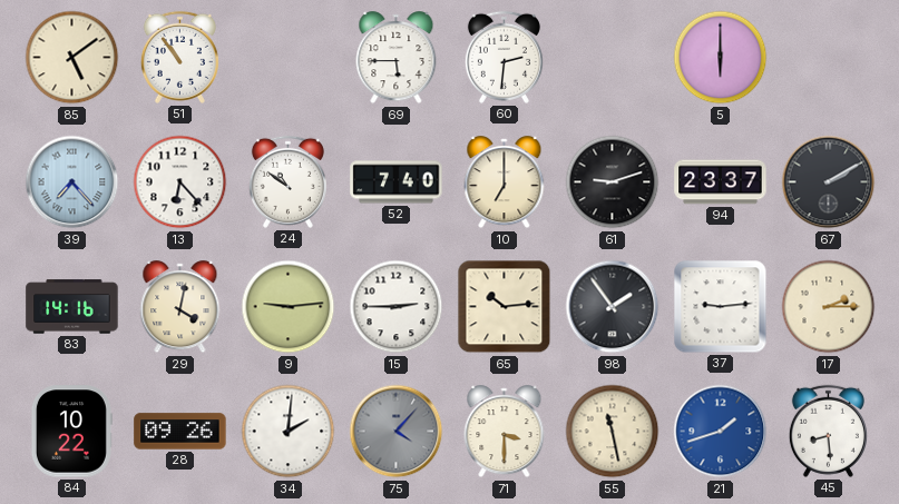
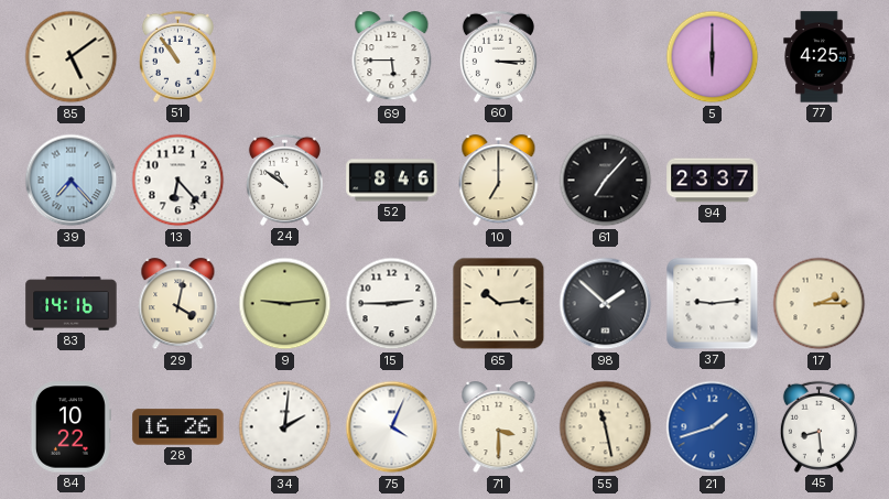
60: 2:31 -> 3:15 (498, 56)
77: none -> 4:25 (820, 57)
52: 7:40 -> 8:46 (392, 181)
61: 9:12 -> 7:07 (606, 181)
67: 2:10 -> none (829, 182)
98: 1:54 -> 1:52 (606, 304)
28: 09:26 -> 16:26 (178, 427)
75: 4:07 -> 4:04 (392, 427)
75 dial: grey -> white (392, 427)
